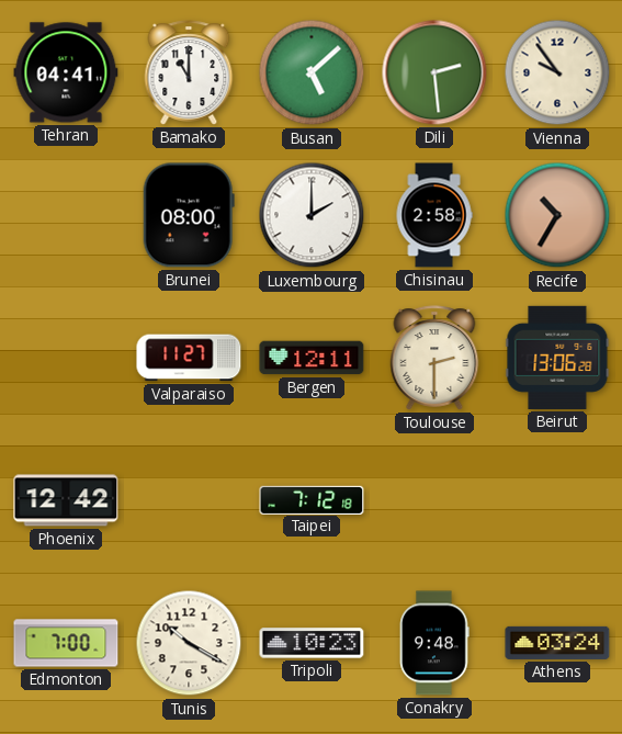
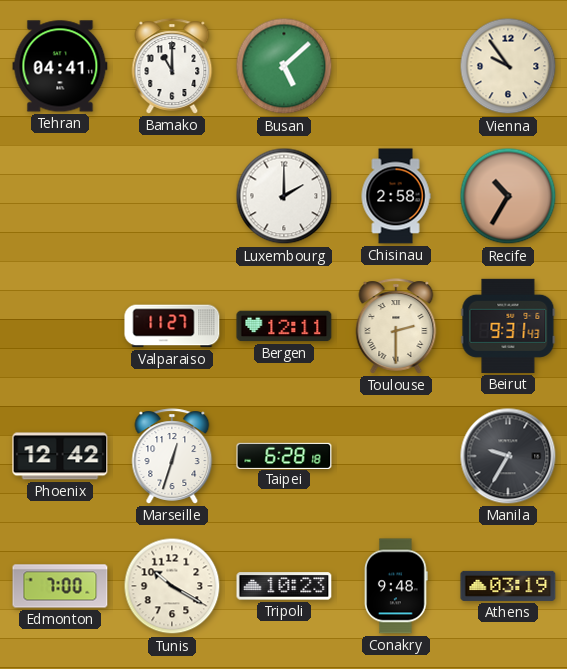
Dili: 2:29 -> none (434, 72)
Brunei: 08:00 -> none (189, 215)
Beirut: 13:06 -> 9:31 (508, 326)
Marseille: none -> 12:33 (172, 456)
Taipei: 7:12 -> 6:28 (284, 455)
Manila: none -> 9:35 (508, 456)
Athens: 03:24 -> 03:19 (508, 586)
